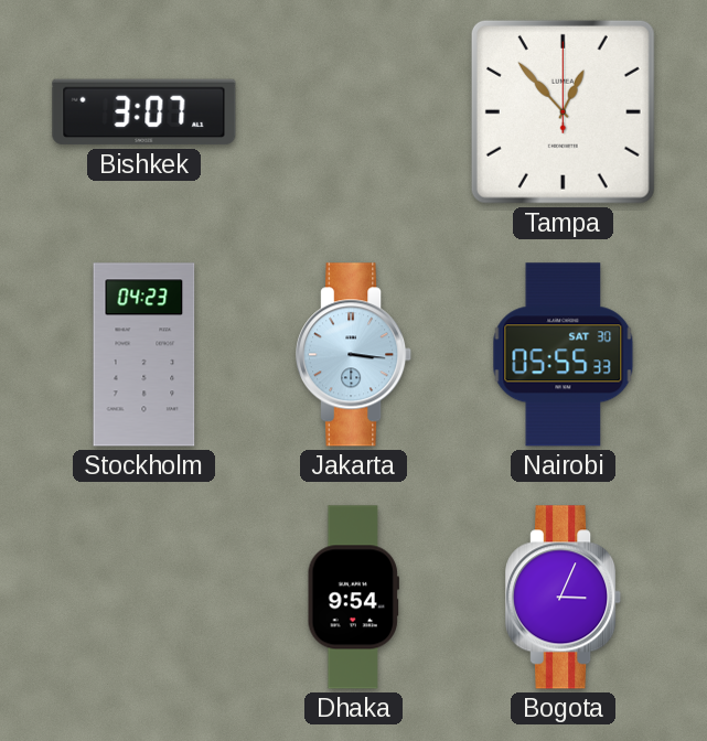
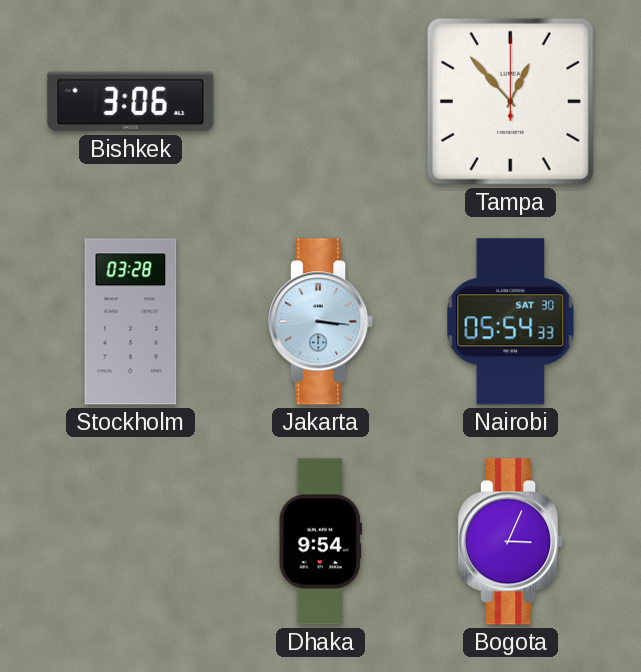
Bishkek: 3:07 -> 3:06 (131, 102)
Stockholm: 04:23 -> 03:28 (131, 322)
Nairobi: 05:55 -> 05:54 (511, 322)
